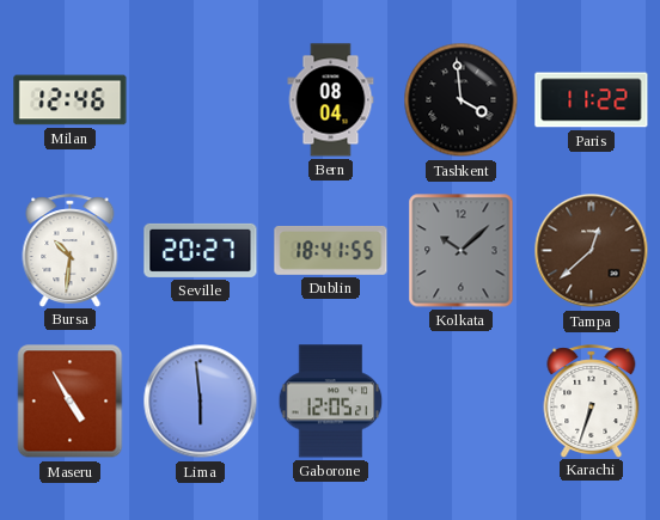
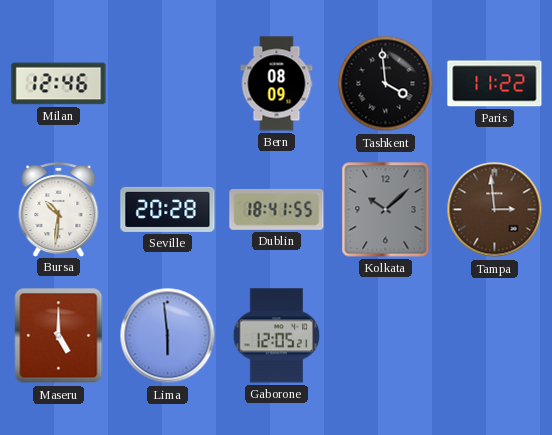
Bern: 08:04 -> 08:09 (277, 84)
Seville: 20:27 -> 20:28 (168, 209)
Tampa: 12:38 -> 2:59 (495, 210)
Maseru: 4:55 -> 5:00 (59, 336)
Karachi: 6:33 -> none (592, 400)
